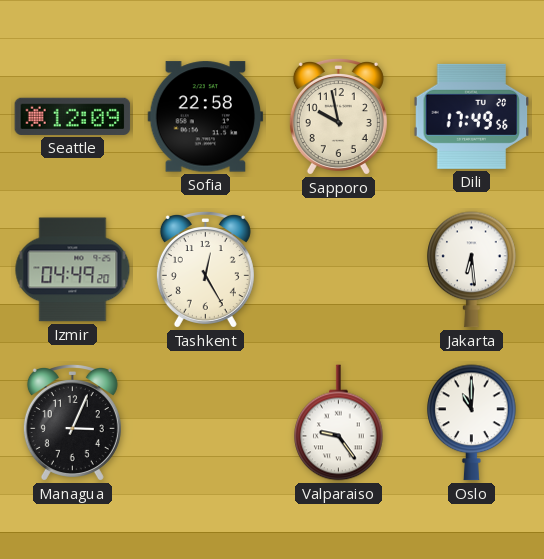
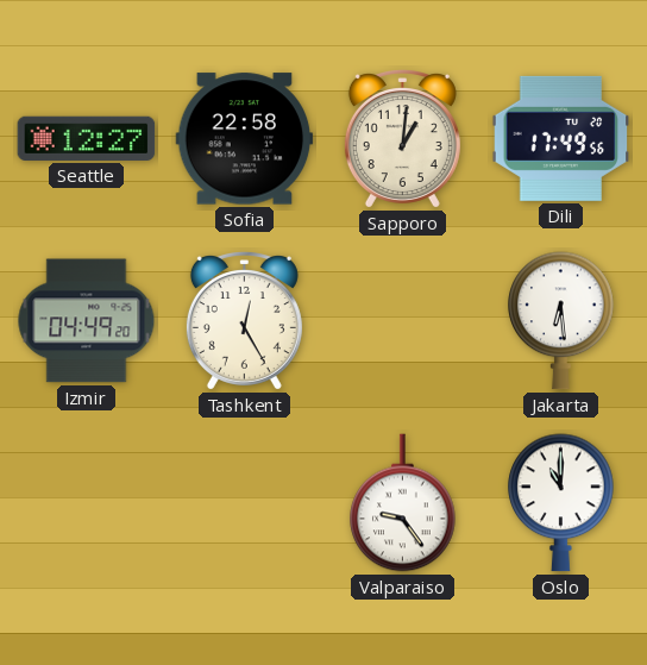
Seattle: 12:09 -> 12:27 (87, 138)
Sapporo: 9:58 -> 1:01 (402, 139)
Managua: 3:04 -> none (72, 423)
